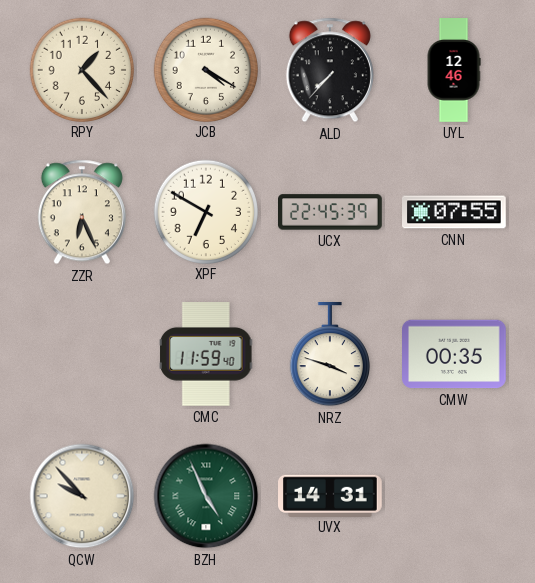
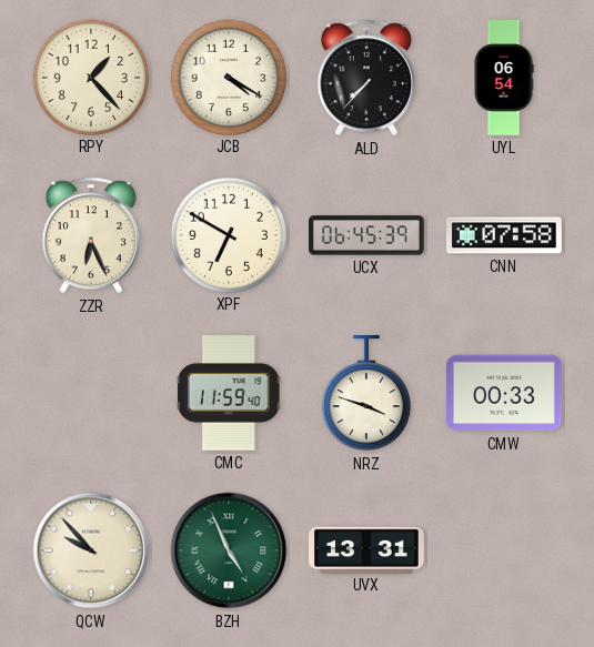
UYL: 12:46 -> 06:54 (504, 78)
UCX: 22:45 -> 06:45 (368, 235)
CNN: 07:55 -> 07:58 (505, 235)
CMW: 00:35 -> 00:33 (505, 393)
UVX: 14:31 -> 13:31 (368, 549)
